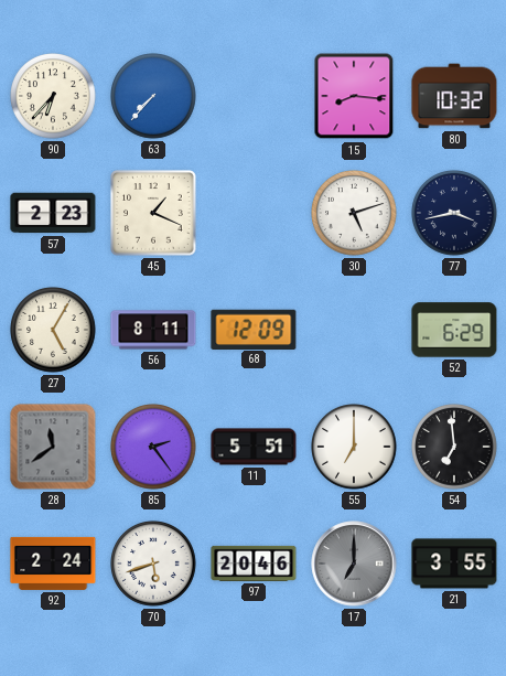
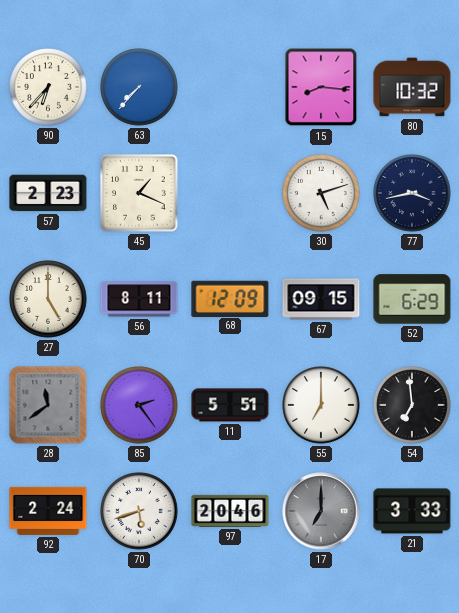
27: 5:05 -> 5:00 (48, 299)
67: none -> 09:15 (321, 299)
21: 3:55 -> 3:33 (412, 511)
